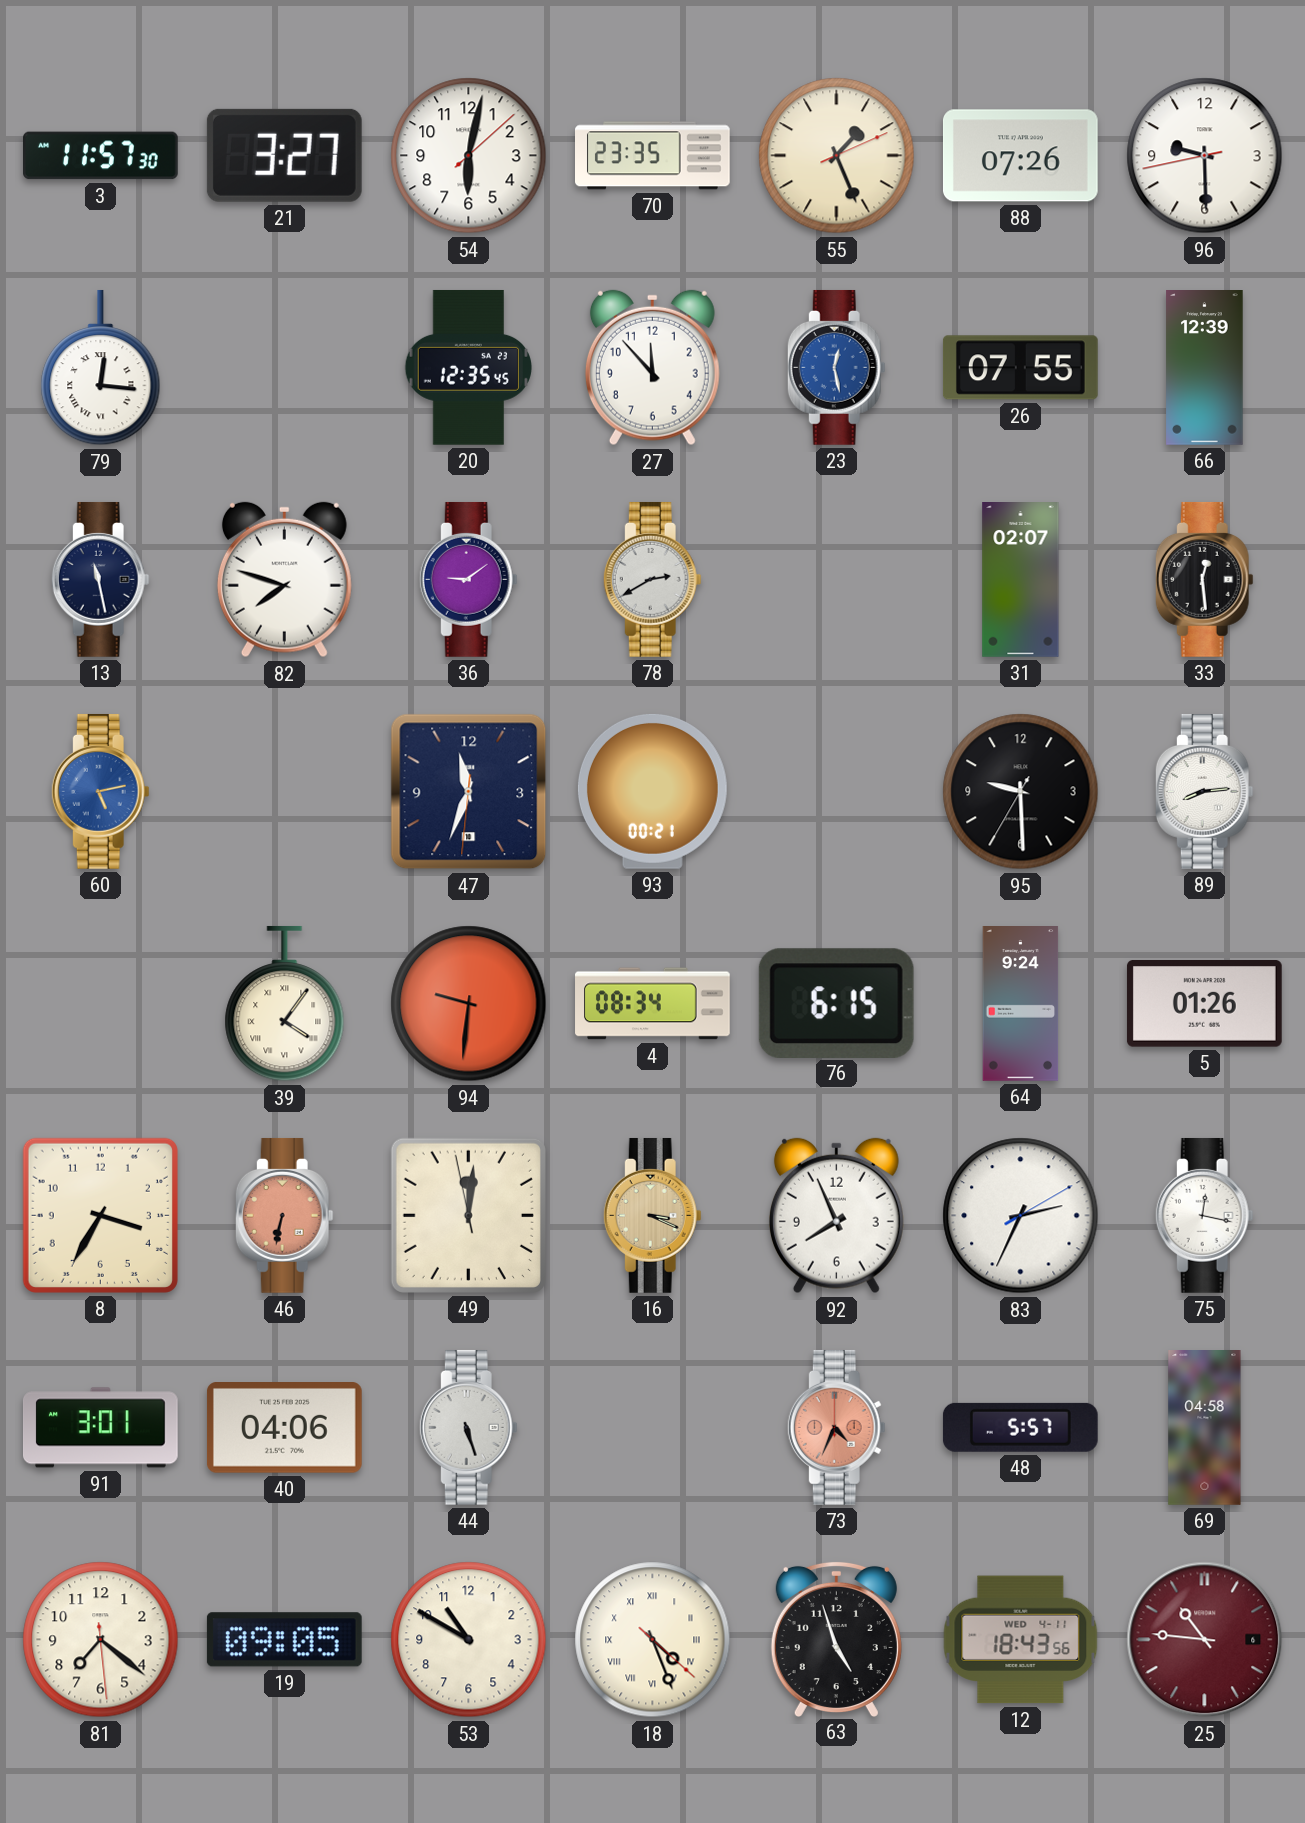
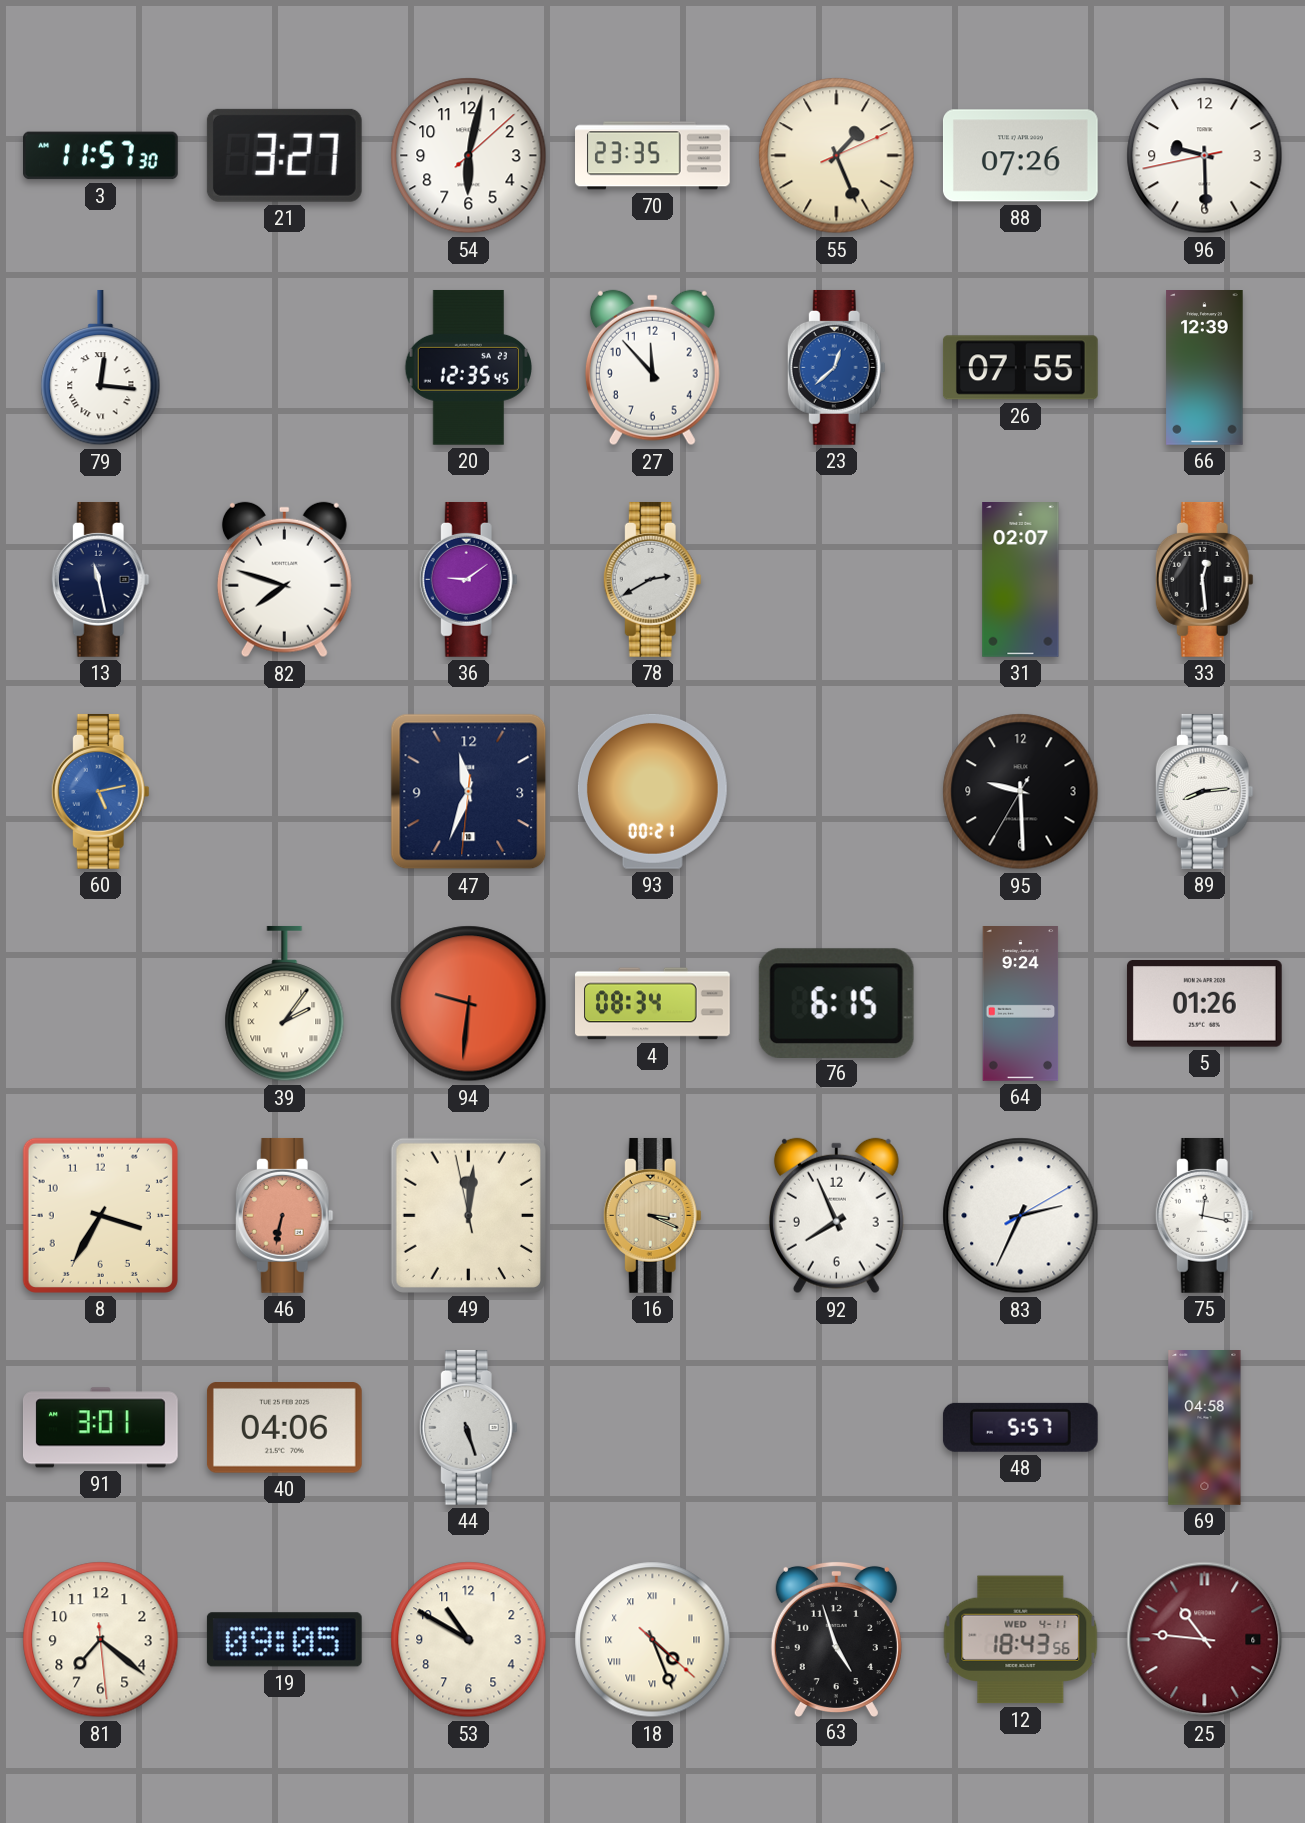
23: 12:28 -> 12:38 (836, 368)
39: 4:06 -> 2:06 (285, 1004)
73: 4:34 -> none (836, 1428)
